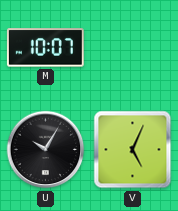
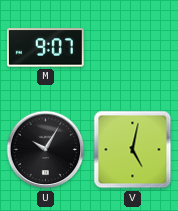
M: 10:07 -> 9:07 (45, 48)
V: 5:04 -> 5:02 (133, 150)
